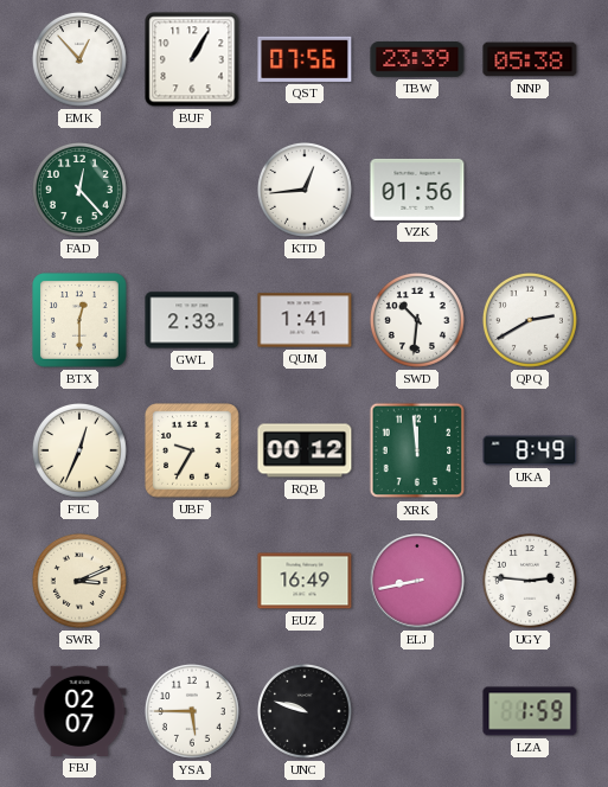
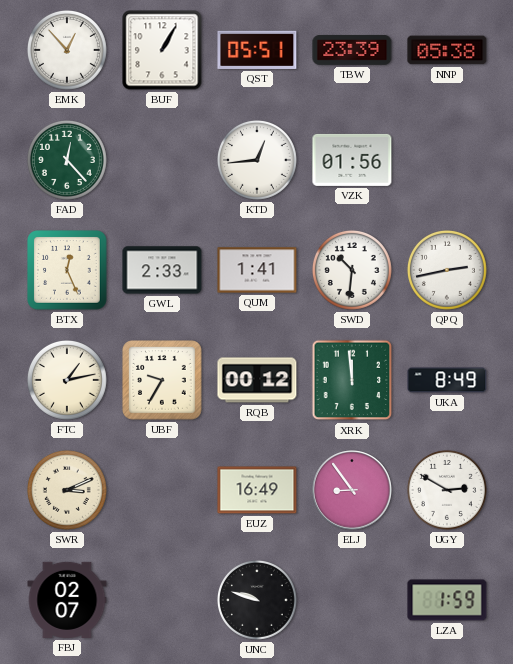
QST: 07:56 -> 05:51 (257, 50)
BTX: 12:30 -> 12:26 (67, 270)
QPQ: 2:40 -> 2:43 (447, 270)
FTC: 12:34 -> 1:13 (67, 380)
ELJ: 8:43 -> 8:54 (352, 490)
UGY: 2:46 -> 2:50 (447, 490)
YSA: 5:45 -> none (192, 711)
